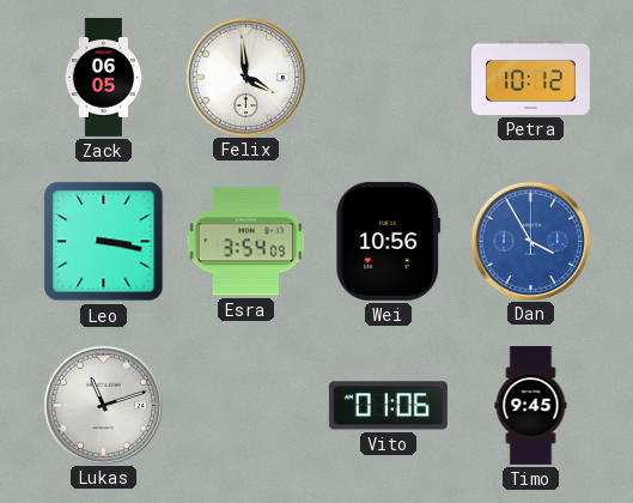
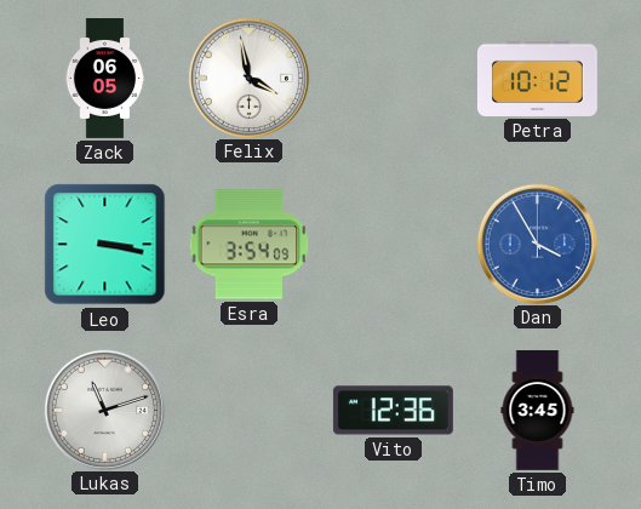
Felix: 3:59 -> 3:58 (248, 78)
Wei: 10:56 -> none (389, 241)
Vito: 01:06 -> 12:36 (393, 411)
Timo: 9:45 -> 3:45 (538, 411)
